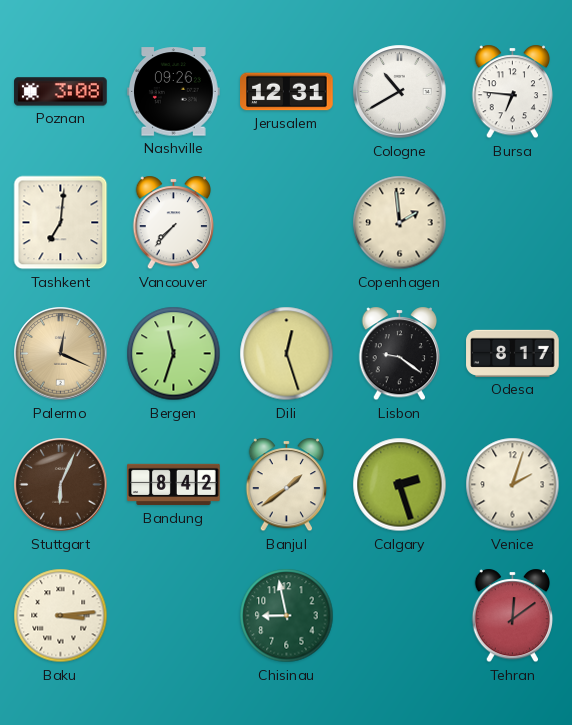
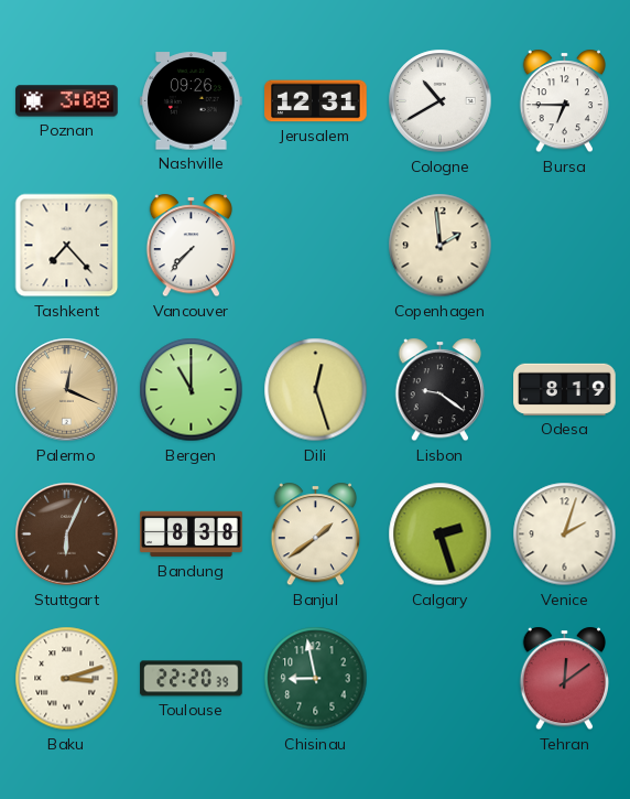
Bursa: 6:46 -> 6:45 (565, 101)
Tashkent: 7:01 -> 7:23 (67, 246)
Bergen: 11:33 -> 11:00 (192, 390)
Odesa: 8:17 -> 8:19 (565, 389)
Bandung: 8:42 -> 8:38 (192, 535)
Baku: 3:14 -> 3:12 (67, 679)
Toulouse: none -> 22:20 (192, 679)
